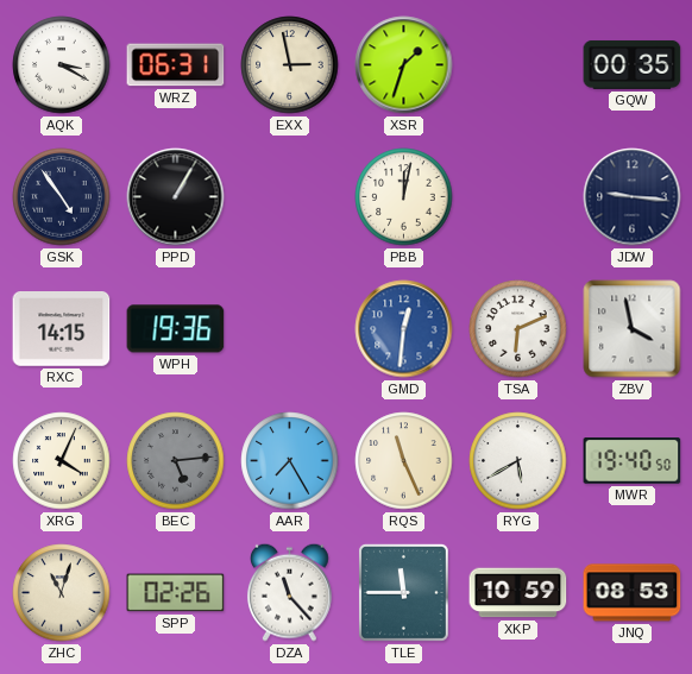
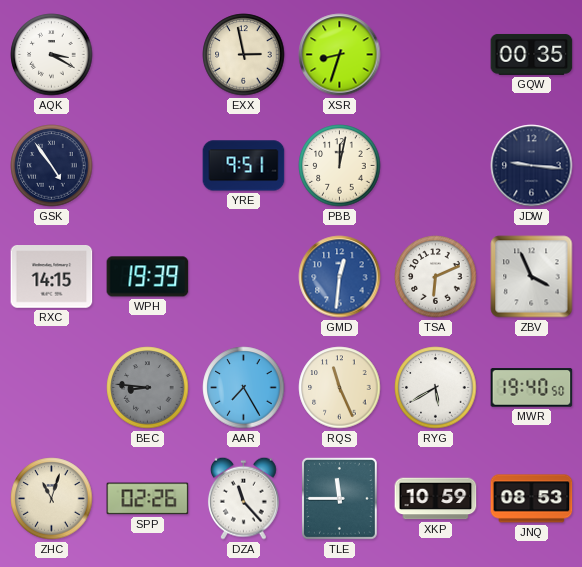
WRZ: 06:31 -> none (176, 65)
XSR: 1:33 -> 8:33 (340, 55)
PPD: 1:05 -> none (176, 197)
YRE: none -> 9:51 (244, 166)
WPH: 19:36 -> 19:39 (148, 277)
ZBV: 3:58 -> 3:56 (532, 277)
XRG: 4:04 -> none (62, 461)
BEC: 5:14 -> 8:46 (148, 388)
